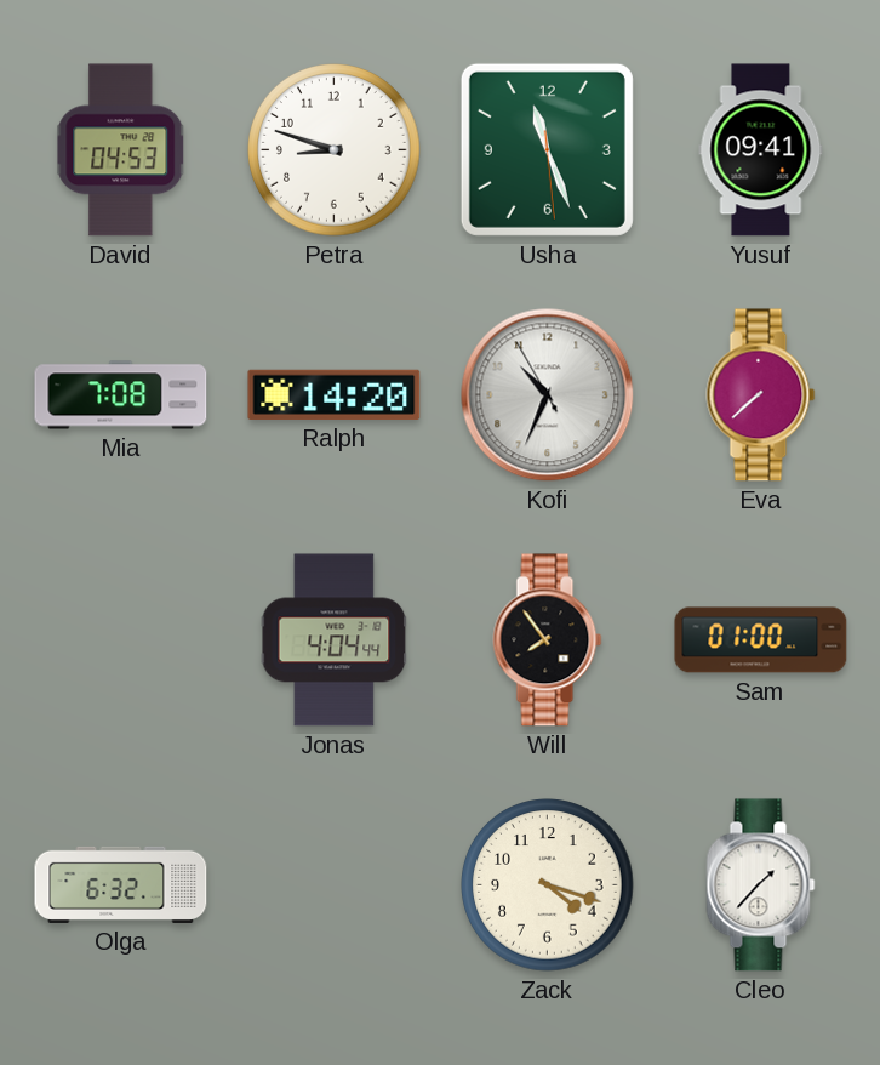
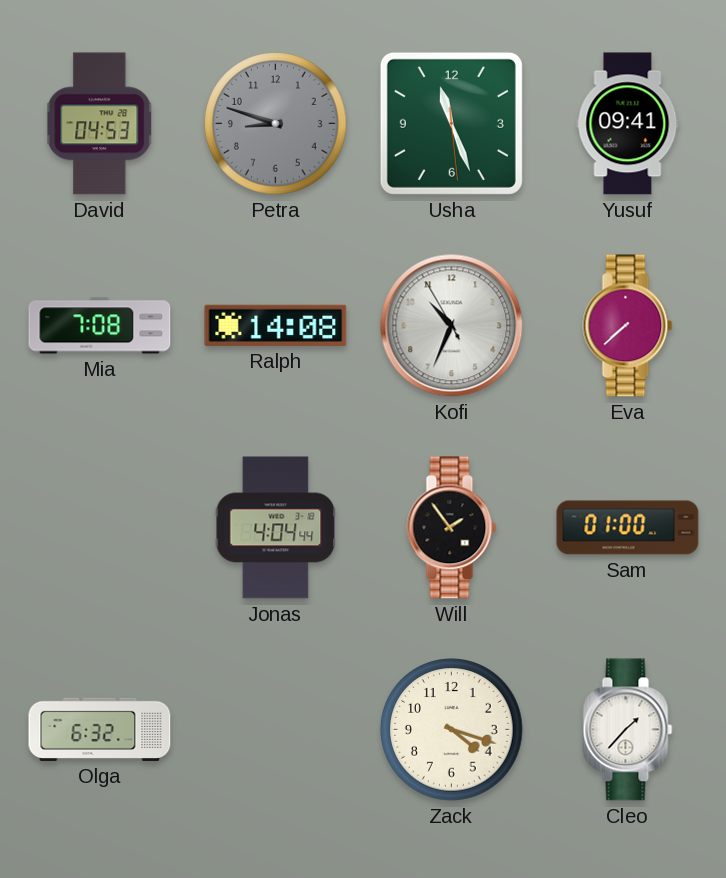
Petra dial: white -> grey (276, 124)
Ralph: 14:20 -> 14:08 (276, 325)
Will: 7:54 -> 1:54 (452, 528)
